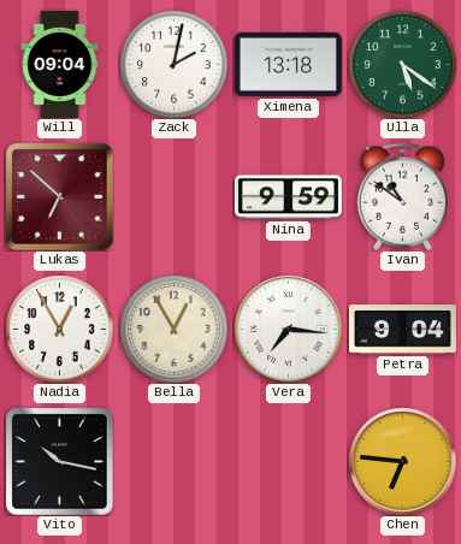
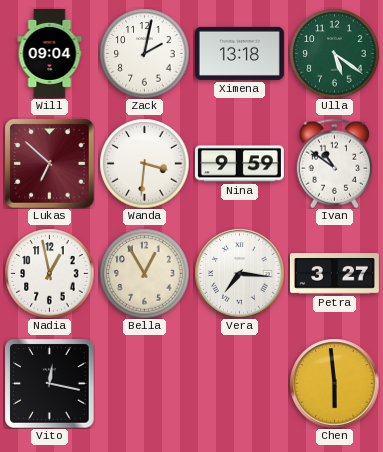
Wanda: none -> 3:31 (144, 163)
Nadia: 12:55 -> 12:58 (49, 273)
Petra: 9:04 -> 3:27 (334, 274)
Vito: 10:17 -> 12:17 (49, 383)
Chen: 6:46 -> 5:59 (334, 383)
